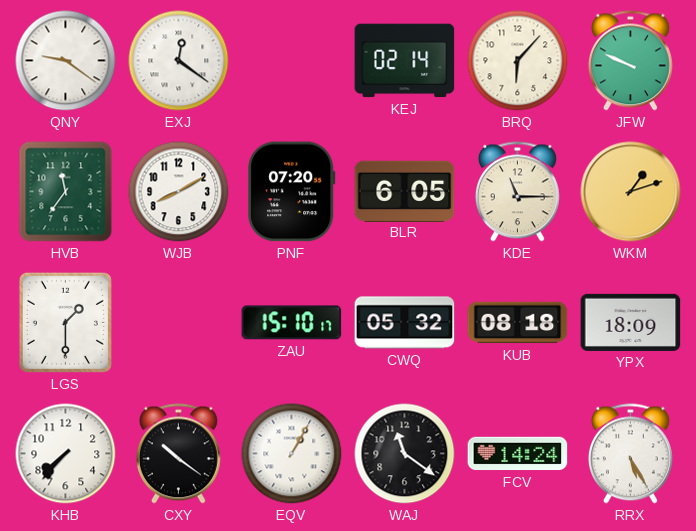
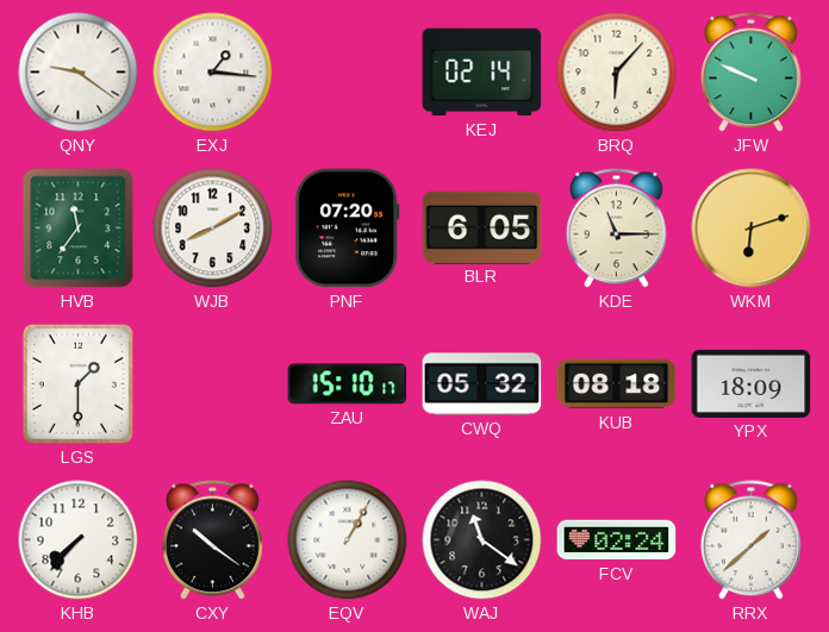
EXJ: 12:21 -> 1:16 (213, 73)
WKM: 1:12 -> 6:12 (752, 229)
FCV: 14:24 -> 02:24 (617, 540)
RRX: 5:25 -> 1:38 (750, 540)
